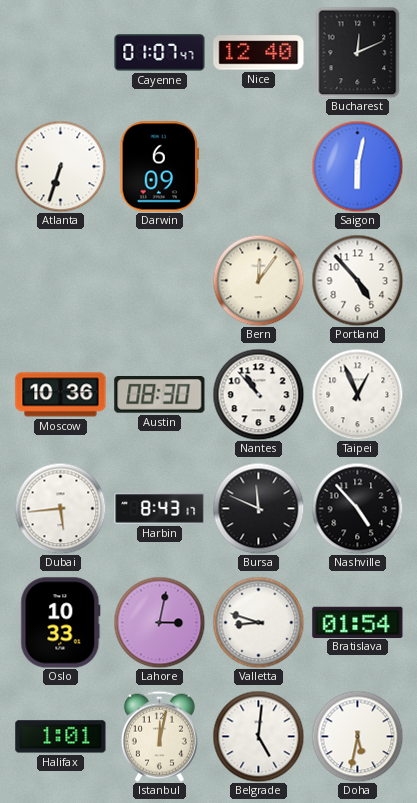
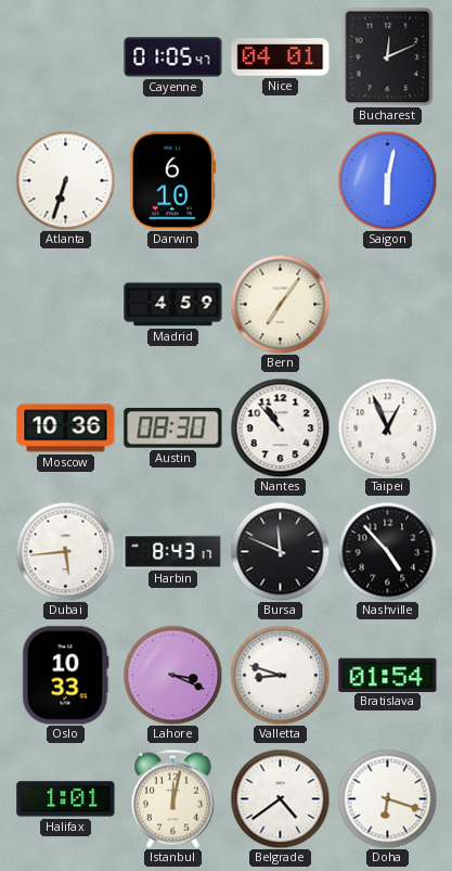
Cayenne: 01:07 -> 01:05 (173, 57)
Nice: 12:40 -> 04:01 (281, 57)
Darwin: 6:09 -> 6:10 (173, 181)
Madrid: none -> 4:59 (173, 305)
Bern: 12:06 -> 7:06 (280, 304)
Portland: 4:53 -> none (357, 280)
Lahore: 3:02 -> 3:19 (172, 675)
Belgrade: 5:01 -> 4:39 (280, 798)
Doha: 5:32 -> 6:18 (387, 798)
